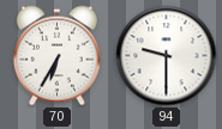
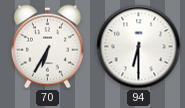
94: 9:30 -> 6:30 (139, 47)
